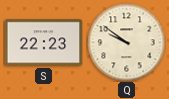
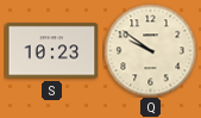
S: 22:23 -> 10:23 (51, 51)
